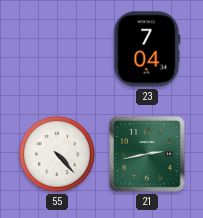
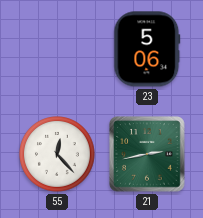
23: 7:04 -> 5:06 (147, 49)
55: 4:23 -> 12:23 (57, 154)
